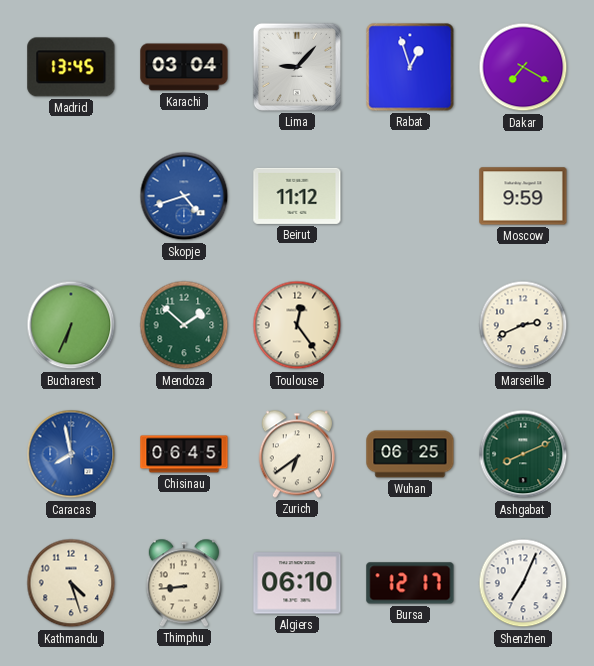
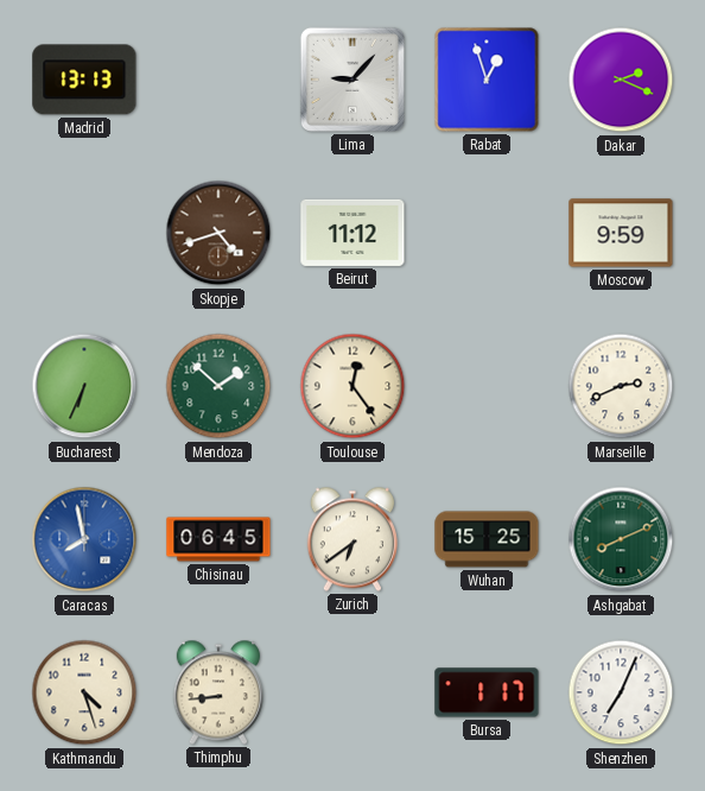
Madrid: 13:45 -> 13:13 (84, 80)
Karachi: 03:04 -> none (184, 67)
Dakar: 7:20 -> 2:19 (621, 80)
Skopje dial: blue -> brown (218, 233)
Wuhan: 06:25 -> 15:25 (487, 539)
Algiers: 06:10 -> none (297, 583)
Bursa: 12:17 -> 1:17 (487, 692)
